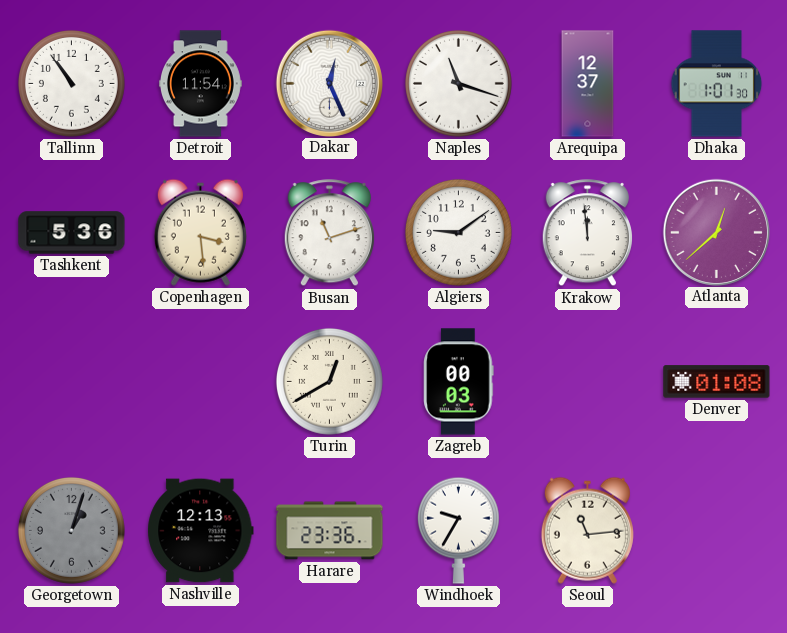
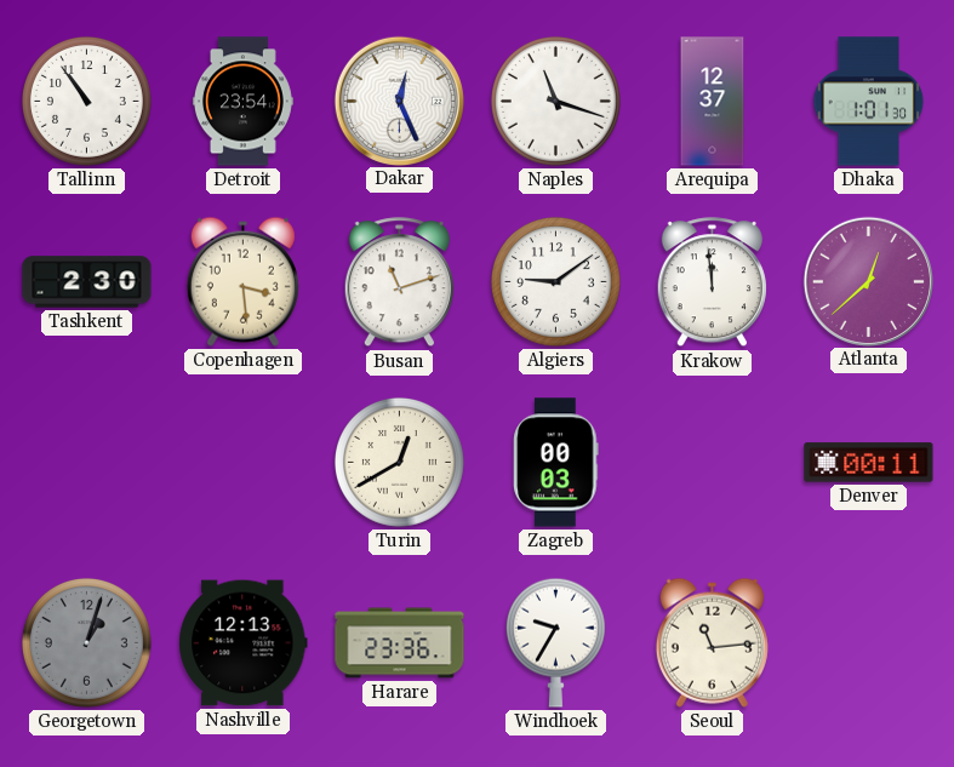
Detroit: 11:54 -> 23:54 (242, 102)
Tashkent: 5:36 -> 2:30 (87, 282)
Denver: 01:08 -> 00:11 (869, 463)
